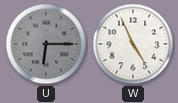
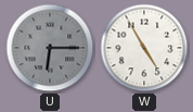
W: 4:56 -> 4:55 (144, 48)
